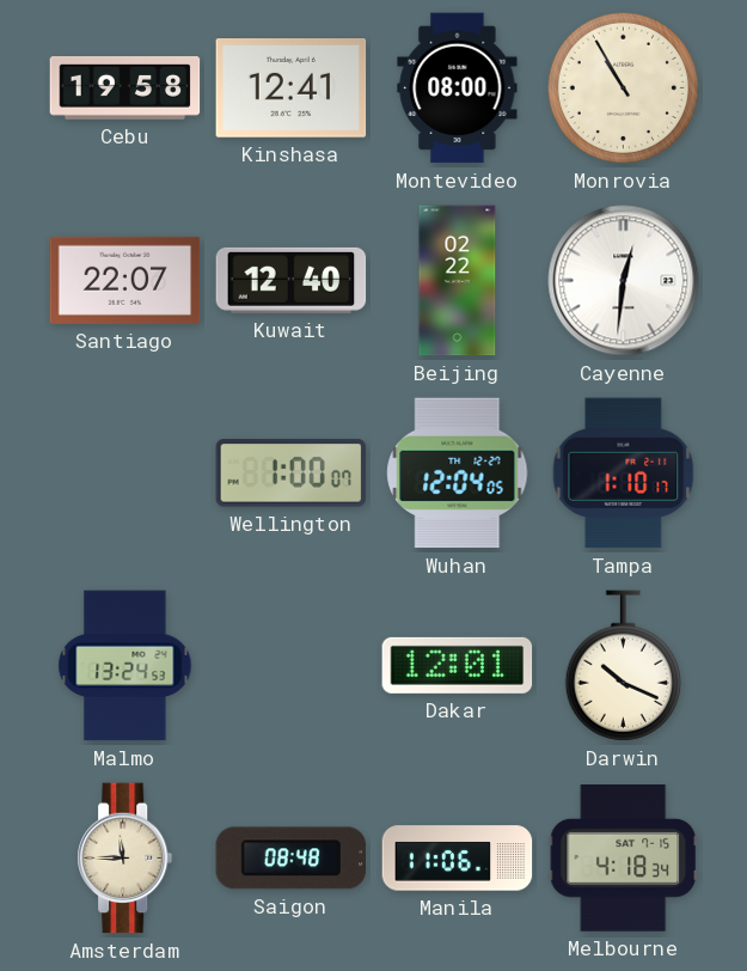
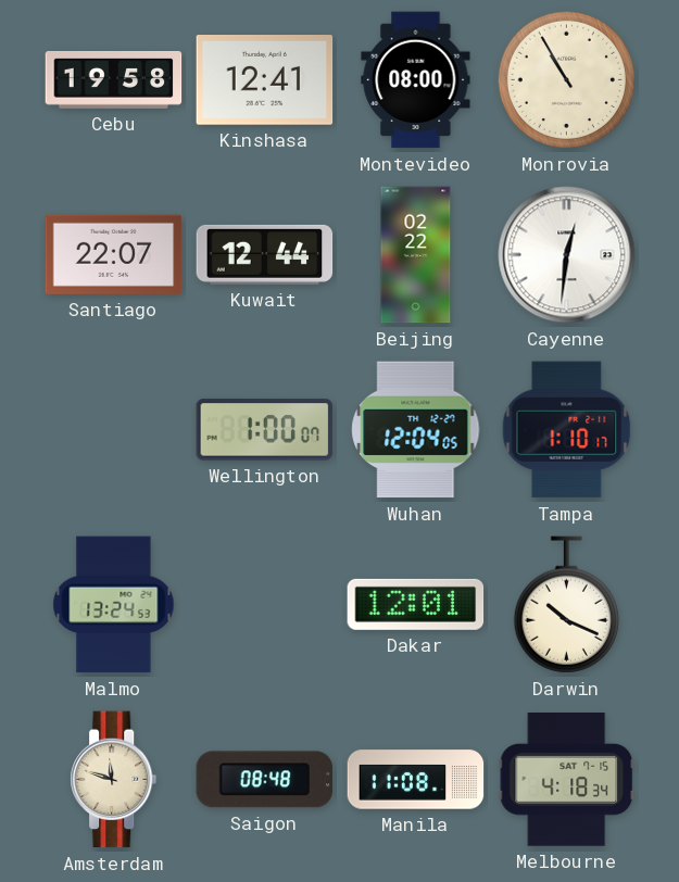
Kuwait: 12:40 -> 12:44 (265, 254)
Amsterdam: 11:45 -> 11:48 (114, 780)
Manila: 11:06 -> 11:08 (416, 780)
